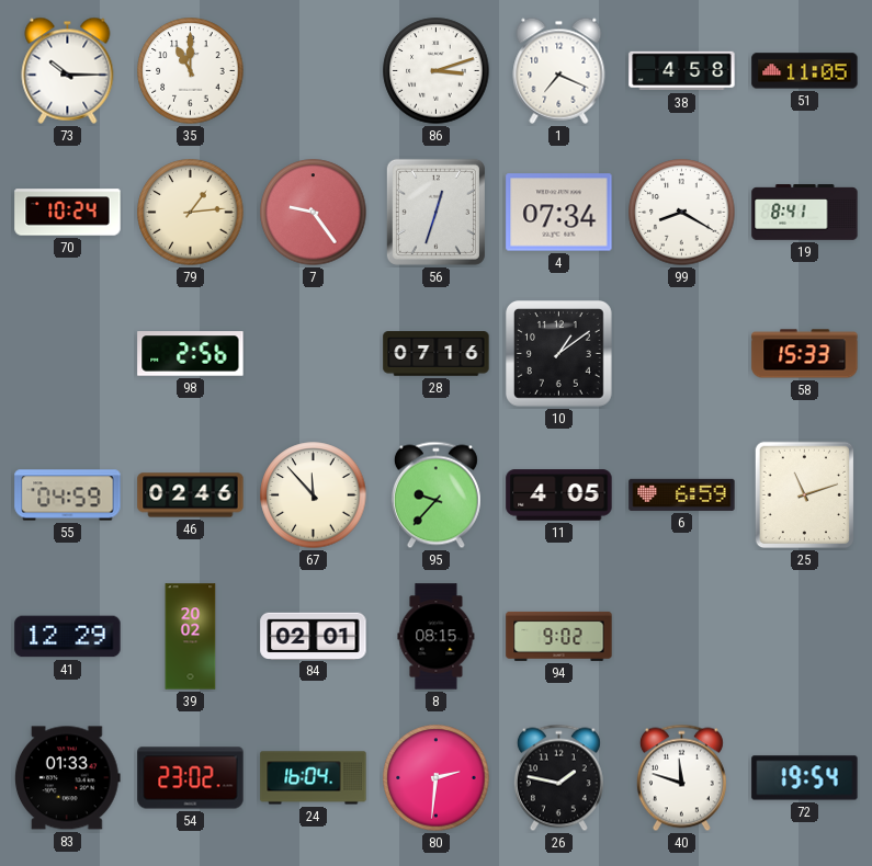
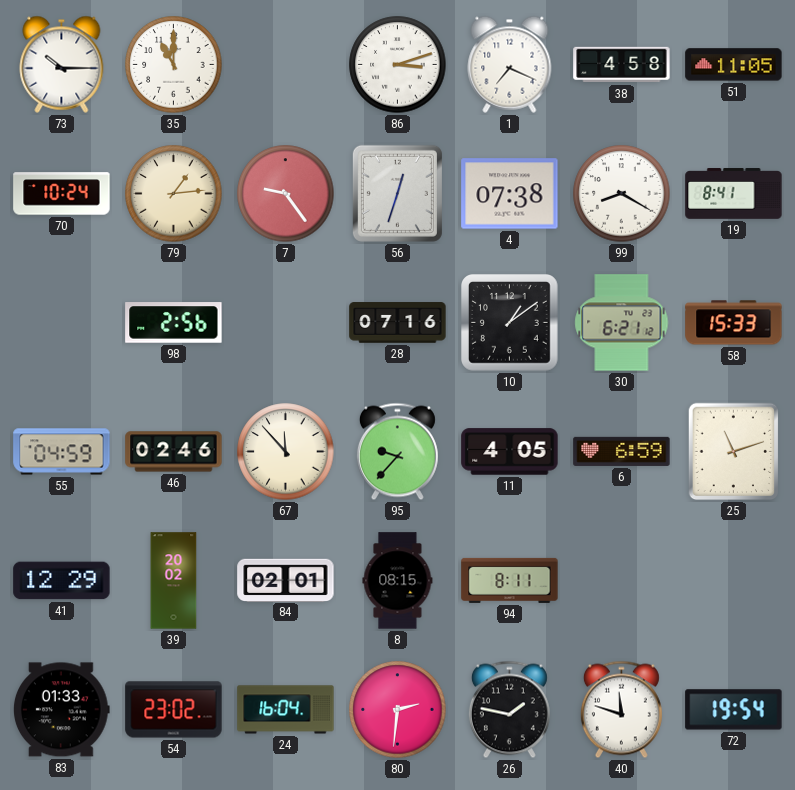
4: 07:34 -> 07:38 (510, 194)
30: none -> 6:21 (622, 323)
94: 9:02 -> 8:11 (510, 580)
